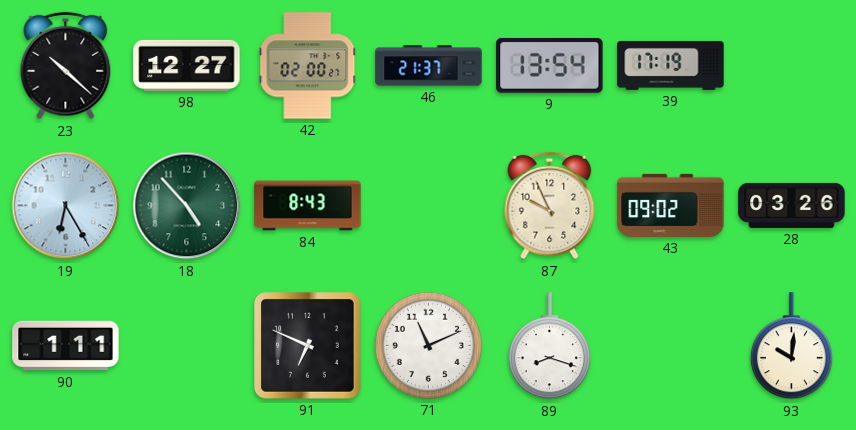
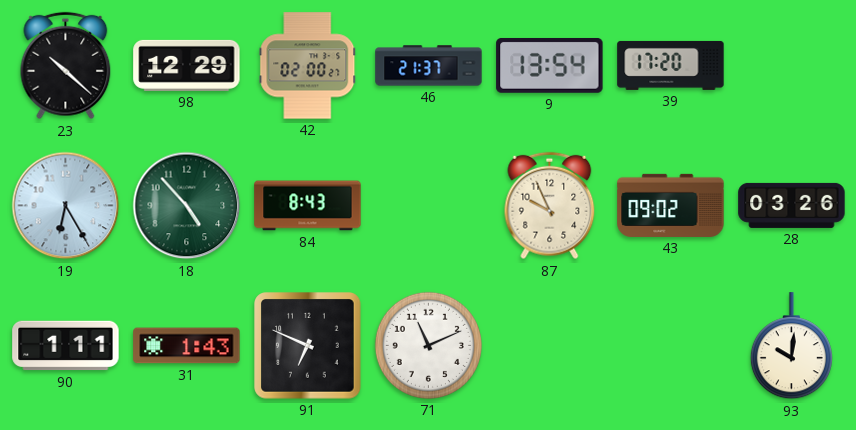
98: 12:27 -> 12:29 (187, 65)
39: 17:19 -> 17:20 (671, 65)
31: none -> 1:43 (187, 346)
89: 8:18 -> none (549, 346)
